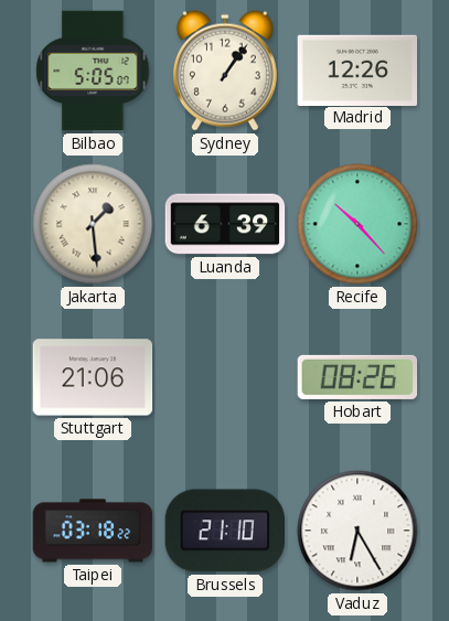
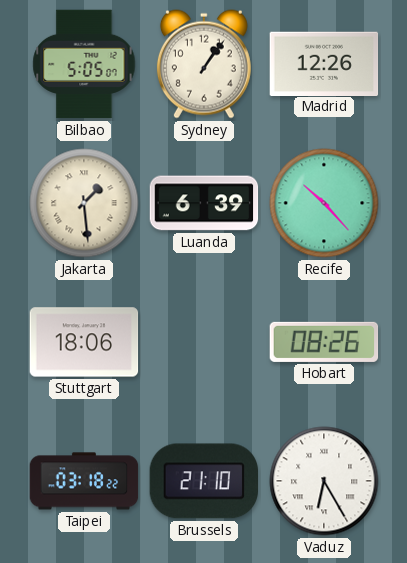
Stuttgart: 21:06 -> 18:06 (84, 342)
